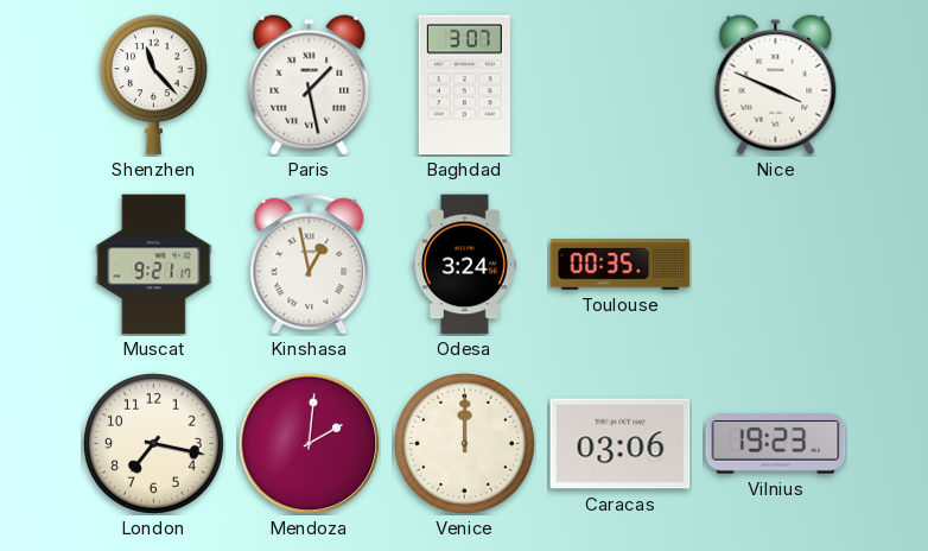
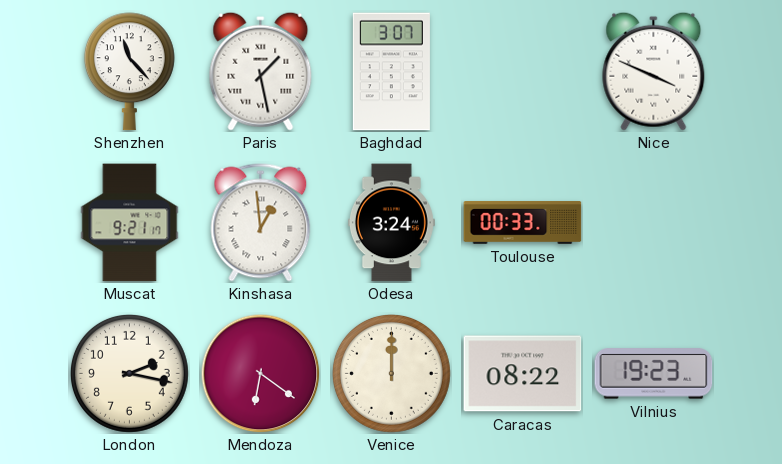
Kinshasa: 12:58 -> 12:59 (261, 223)
Toulouse: 00:35 -> 00:33 (523, 223)
London: 7:17 -> 2:17 (129, 373)
Mendoza: 2:01 -> 6:21 (260, 373)
Caracas: 03:06 -> 08:22 (523, 374)
